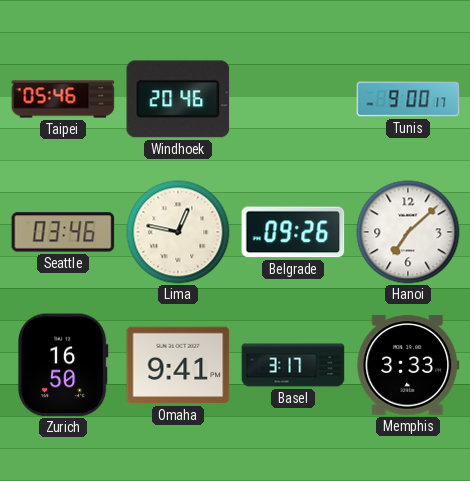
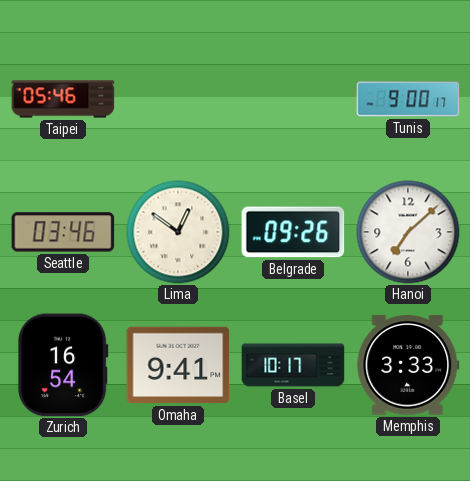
Windhoek: 20:46 -> none (178, 99)
Lima: 12:47 -> 12:51 (178, 232)
Zurich: 16:50 -> 16:54 (63, 365)
Basel: 3:17 -> 10:17 (293, 365)
